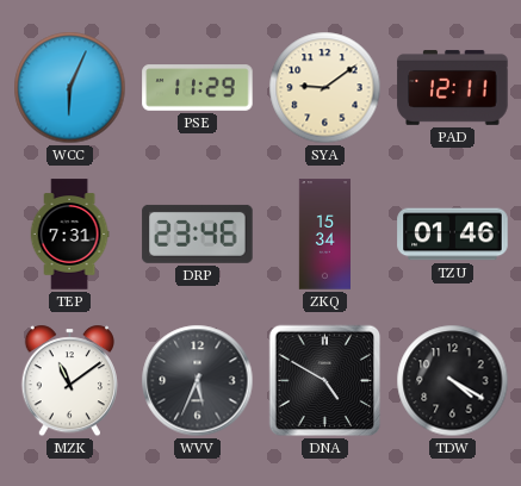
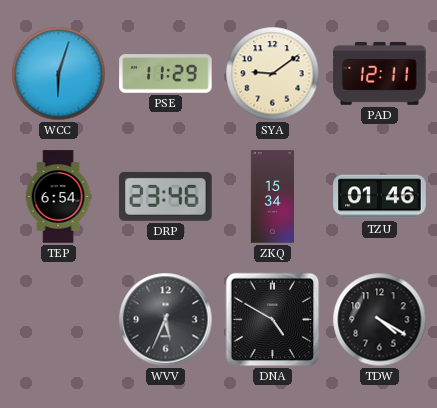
WCC: 6:04 -> 6:03 (59, 74)
TEP: 7:31 -> 6:54 (58, 197)
MZK: 11:09 -> none (69, 381)
